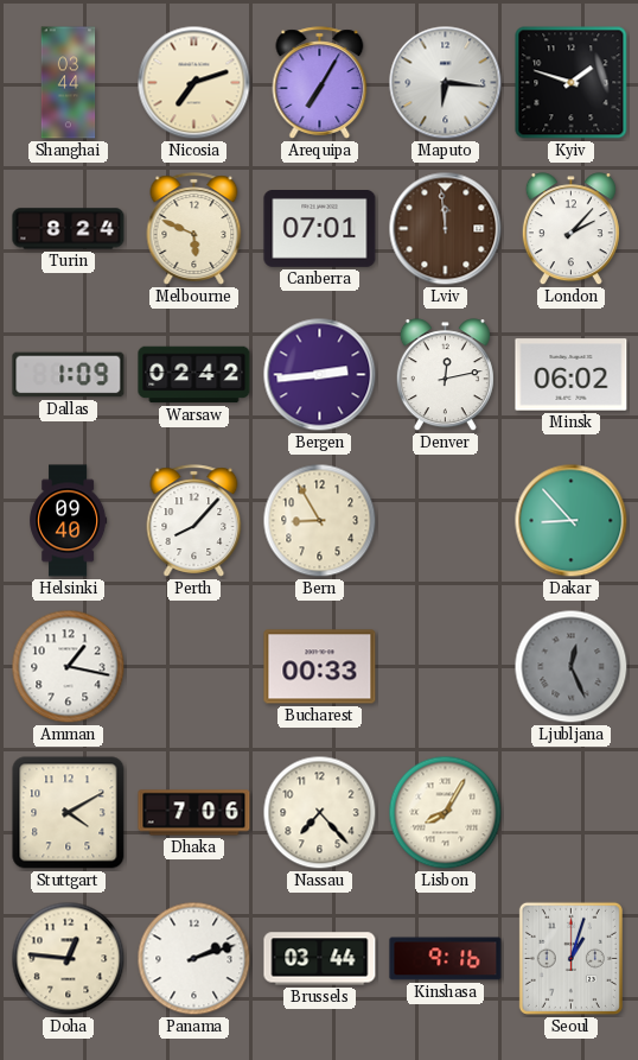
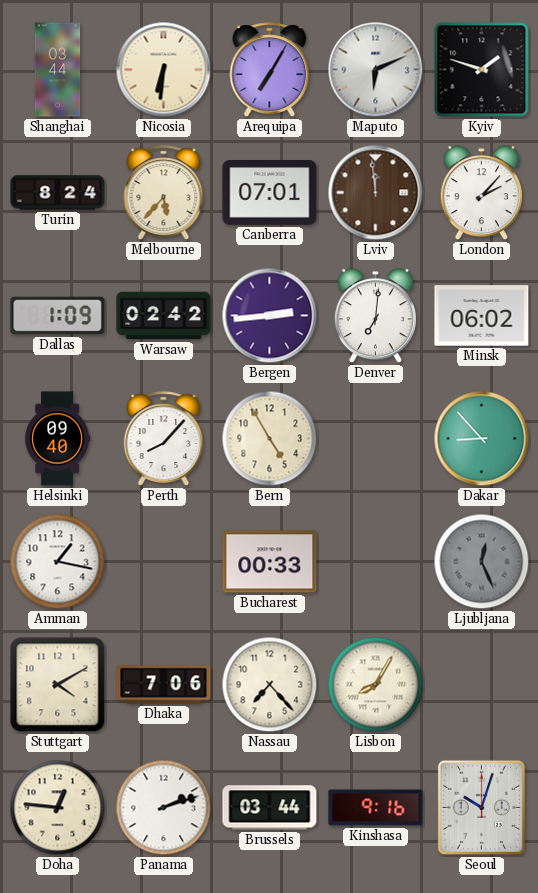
Nicosia: 7:12 -> 6:31 (164, 70)
Maputo: 6:16 -> 6:11 (376, 70)
Melbourne: 5:49 -> 5:37 (164, 193)
Denver: 12:13 -> 7:01 (375, 316)
Bern: 8:55 -> 4:55 (270, 439)
Seoul: 1:03 -> 10:03 (481, 807)
